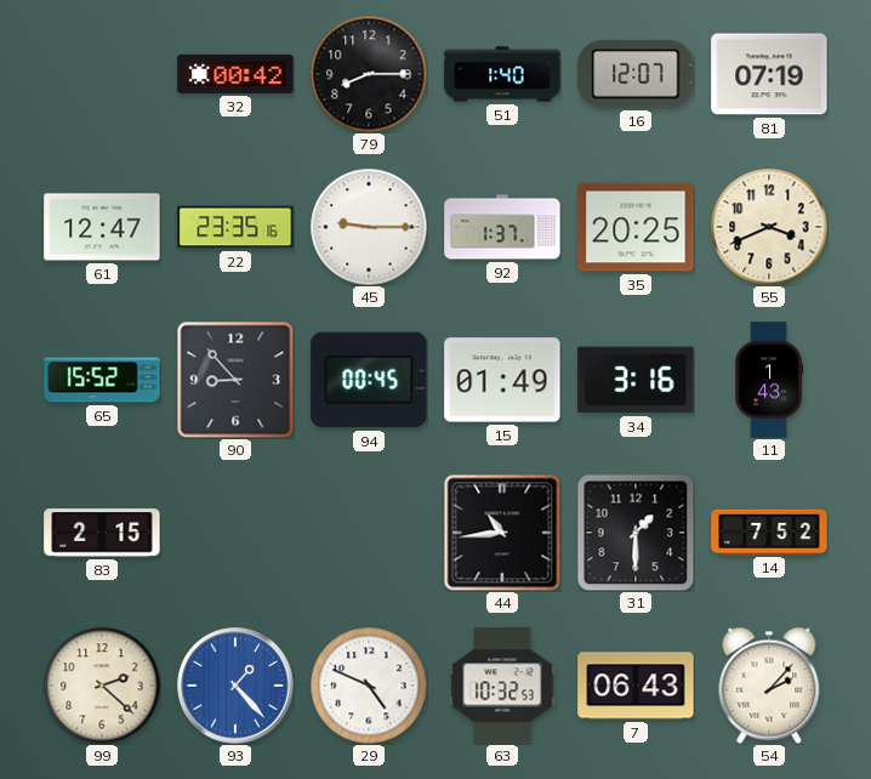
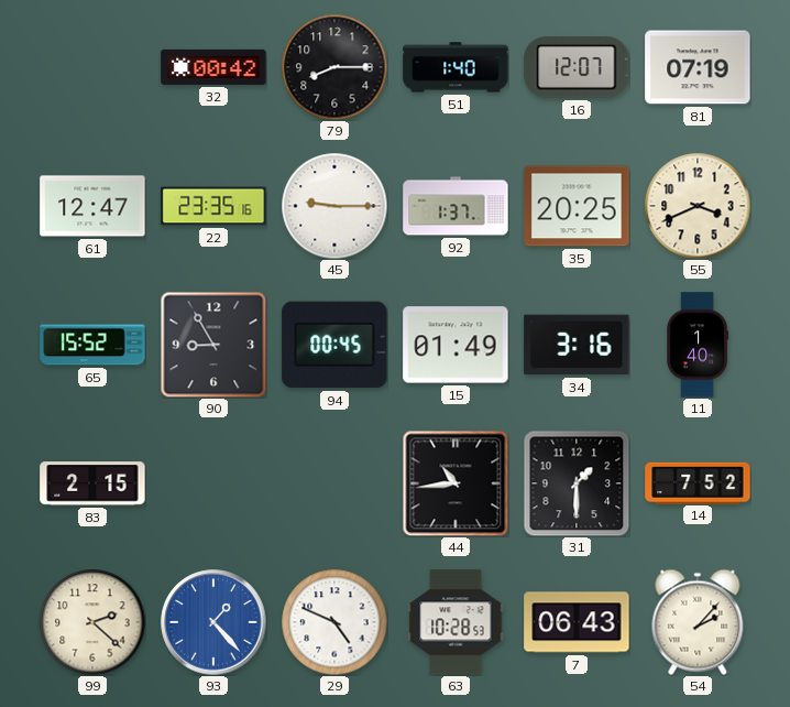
90: 8:53 -> 8:55 (213, 345)
11: 1:43 -> 1:40 (698, 345)
63: 10:32 -> 10:28 (456, 622)
